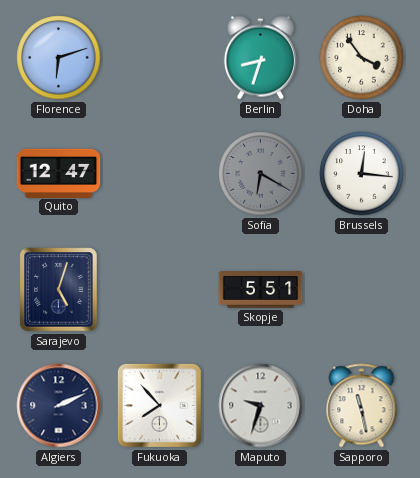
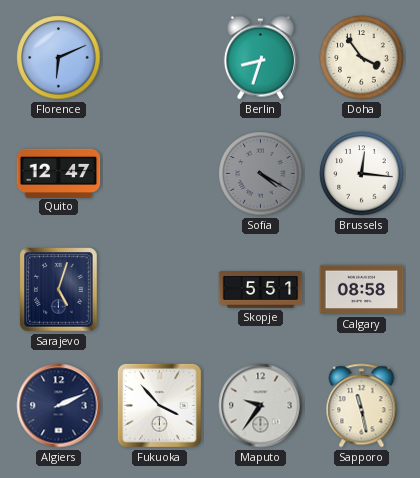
Florence: 6:12 -> 6:11 (59, 58)
Sofia: 6:20 -> 4:20 (261, 174)
Calgary: none -> 08:58 (362, 290)
Fukuoka: 7:53 -> 3:53 (159, 405)
Maputo: 9:33 -> 9:36 (261, 406)
